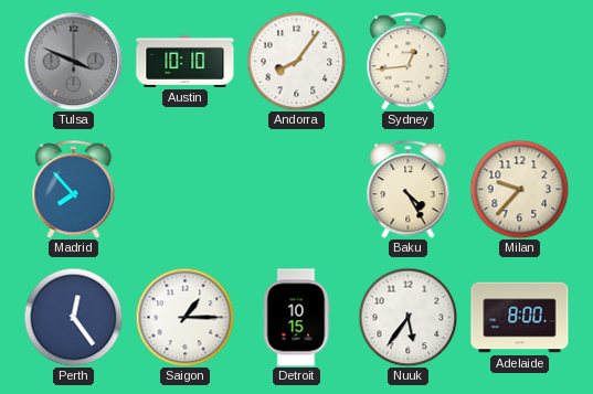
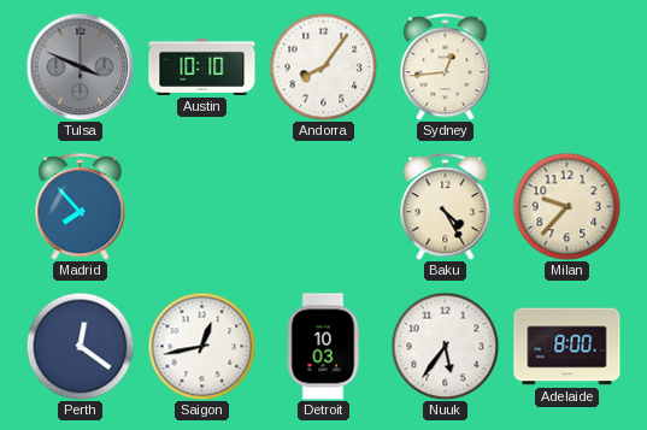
Perth: 12:24 -> 12:21 (80, 346)
Saigon: 1:15 -> 12:43 (201, 346)
Detroit: 10:15 -> 10:03 (323, 347)
